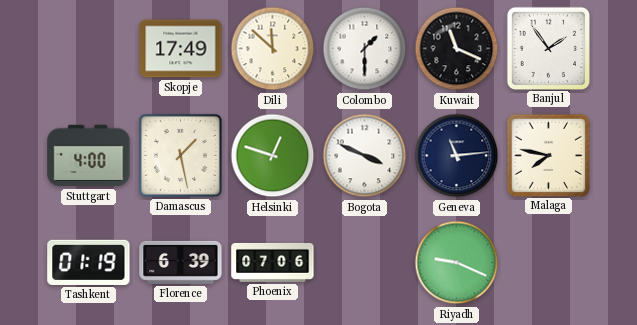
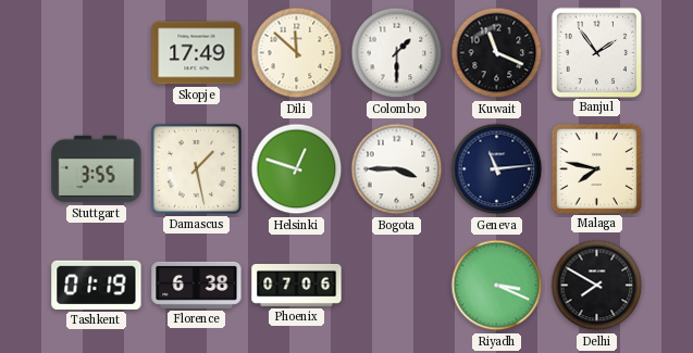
Stuttgart: 4:00 -> 3:55 (97, 169)
Bogota: 3:49 -> 3:45 (397, 169)
Florence: 6:39 -> 6:38 (197, 285)
Riyadh: 9:19 -> 3:19 (497, 286)
Delhi: none -> 7:50 (597, 286)
